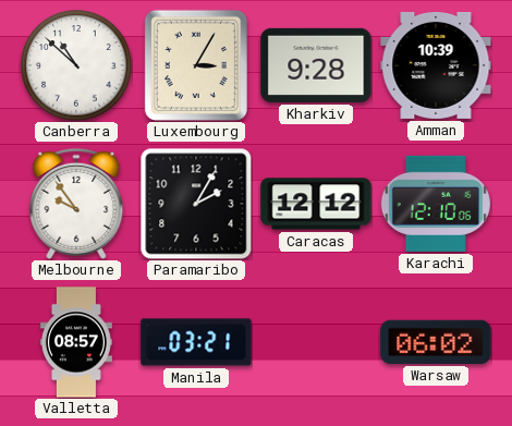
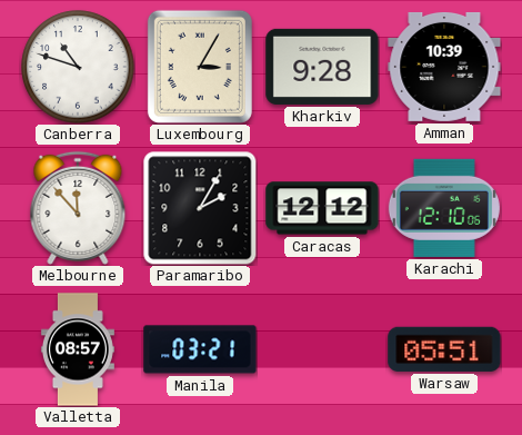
Canberra: 10:52 -> 10:48 (78, 67)
Melbourne: 9:54 -> 11:53 (78, 208)
Warsaw: 06:02 -> 05:51 (444, 349)
